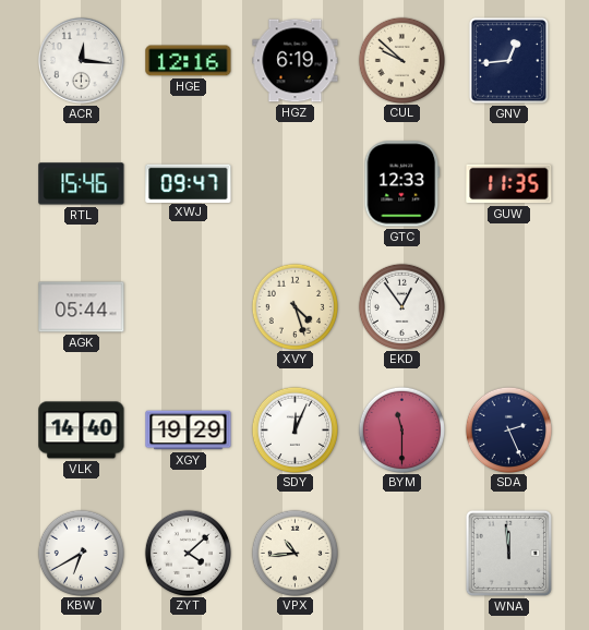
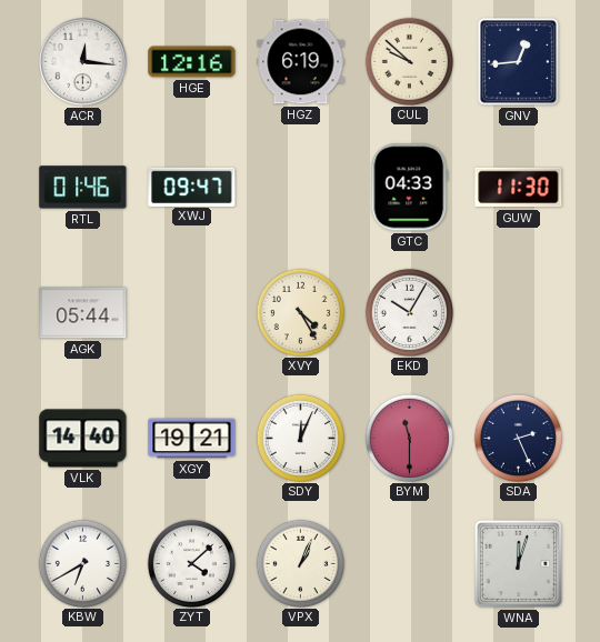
RTL: 15:46 -> 01:46 (83, 188)
GTC: 12:33 -> 04:33 (410, 188)
GUW: 11:35 -> 11:30 (519, 188)
XVY: 4:27 -> 4:25 (300, 312)
EKD: 12:54 -> 10:05 (409, 312)
XGY: 19:29 -> 19:21 (192, 439)
VPX: 10:44 -> 1:04 (300, 563)
WNA: 11:59 -> 12:03 (518, 563)
